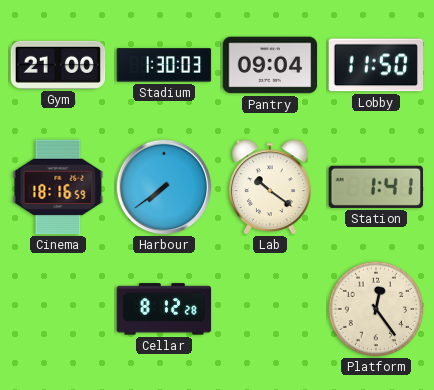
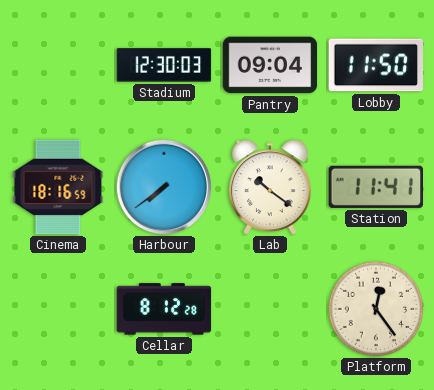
Gym: 21:00 -> none (58, 65)
Stadium: 1:30 -> 12:30 (164, 65)
Station: 1:41 -> 11:41 (375, 187)
